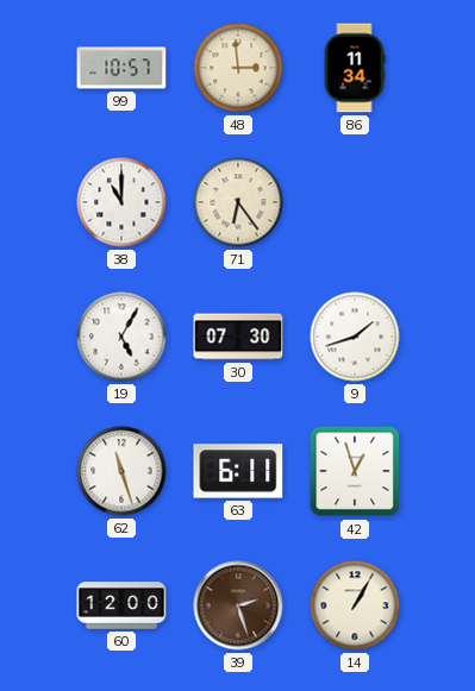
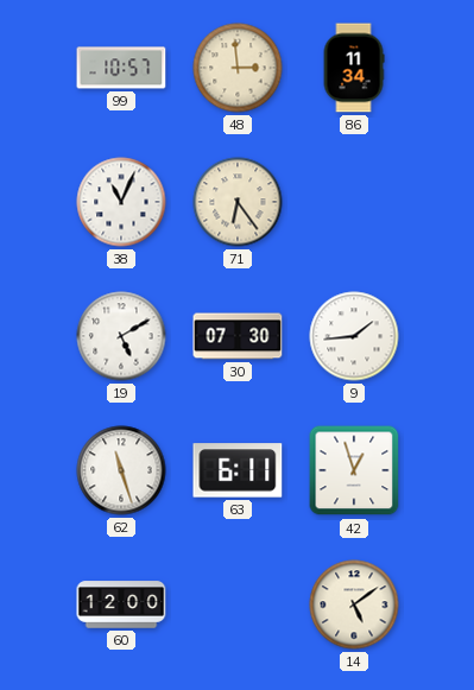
38: 11:00 -> 11:04 (121, 202)
19: 5:05 -> 5:10 (121, 336)
9: 1:42 -> 1:44 (354, 336)
39: 2:27 -> none (238, 605)
14: 1:05 -> 5:09 (354, 604)
